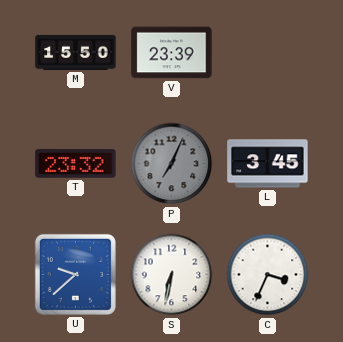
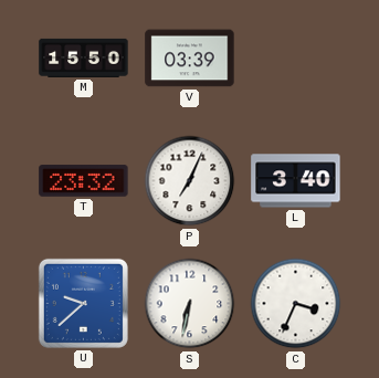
V: 23:39 -> 03:39 (190, 59)
P dial: grey -> white (190, 181)
L: 3:45 -> 3:40 (296, 181)
